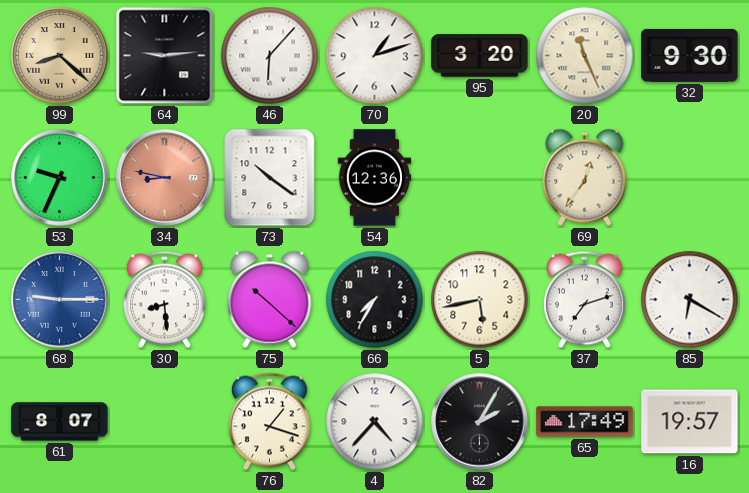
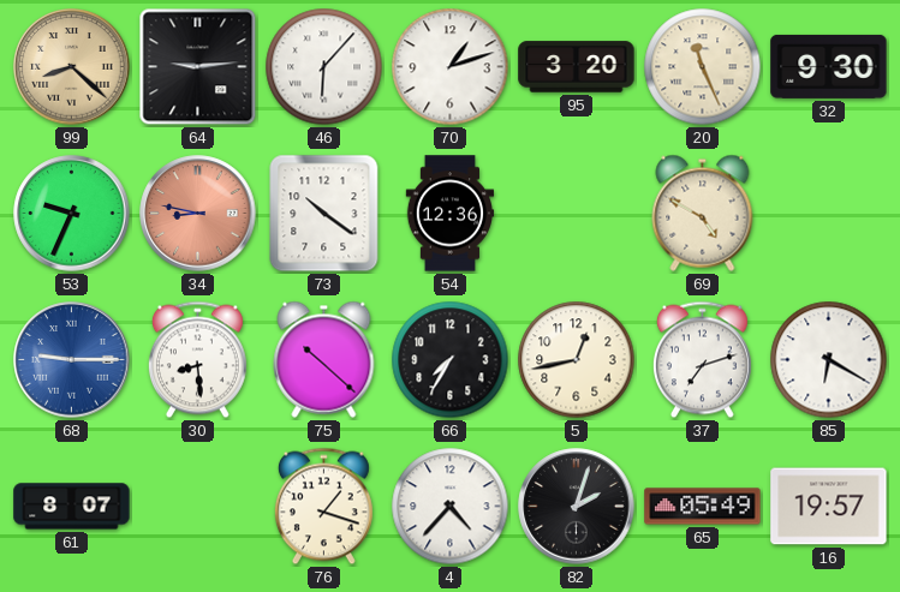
69: 12:36 -> 4:50 (703, 213)
5: 5:43 -> 12:43 (577, 360)
82: 2:05 -> 2:03 (577, 507)
65: 17:49 -> 05:49 (703, 507)
